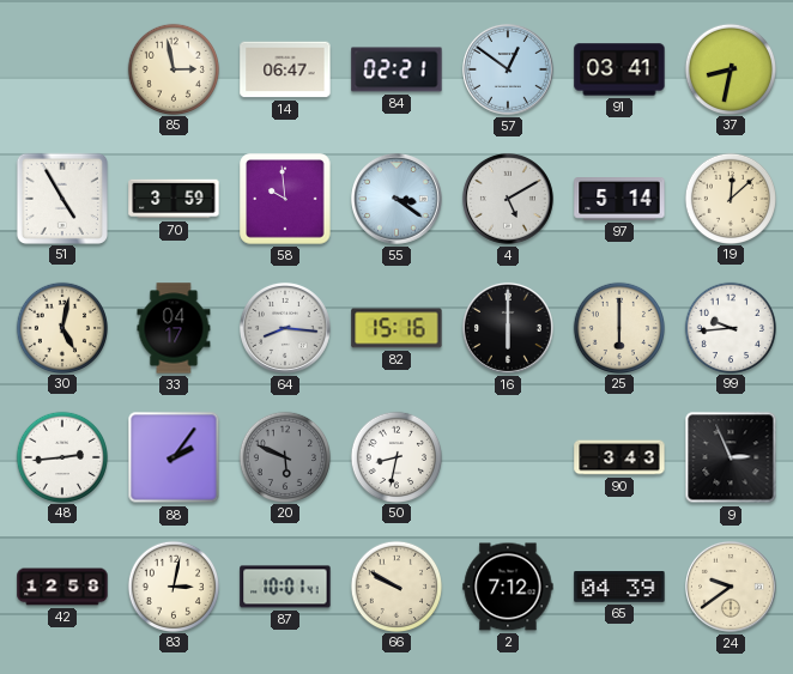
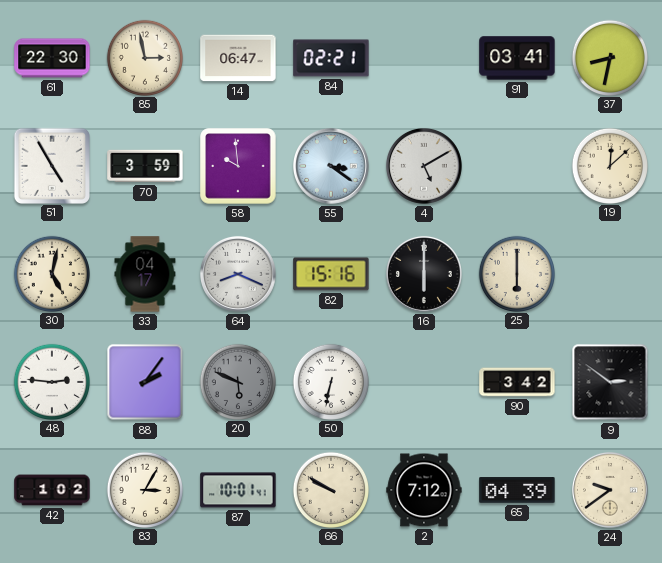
61: none -> 22:30 (52, 58)
57: 12:51 -> none (508, 69)
97: 5:14 -> none (619, 200)
64: 8:16 -> 8:19 (238, 274)
99: 9:44 -> none (730, 327)
48: 2:44 -> 2:46 (51, 381)
50: 8:32 -> 6:32 (330, 381)
90: 3:43 -> 3:42 (517, 382)
9: 2:56 -> 2:51 (610, 382)
42: 12:58 -> 1:02 (52, 490)
83: 3:02 -> 3:05 (144, 489)
